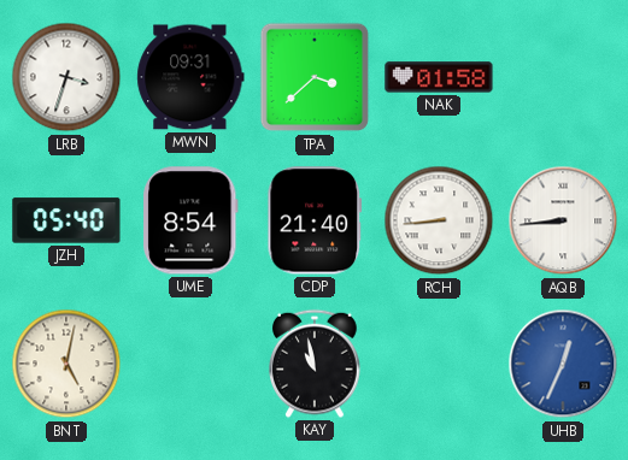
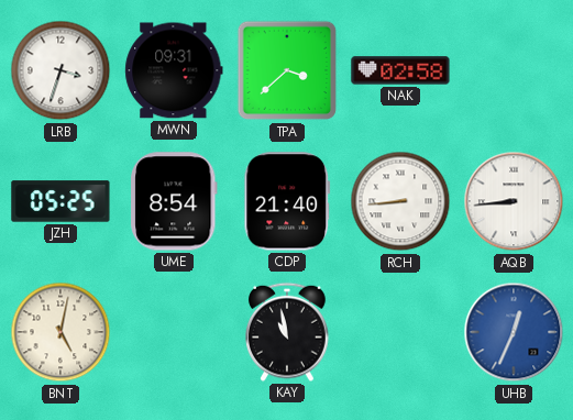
NAK: 01:58 -> 02:58 (400, 70)
JZH: 05:40 -> 05:25 (60, 201)
